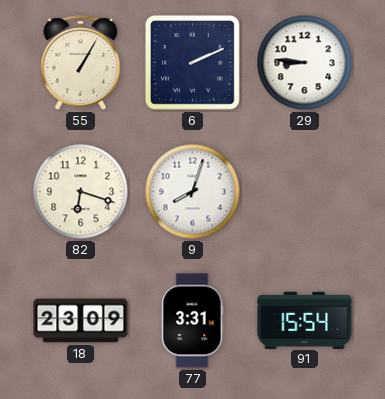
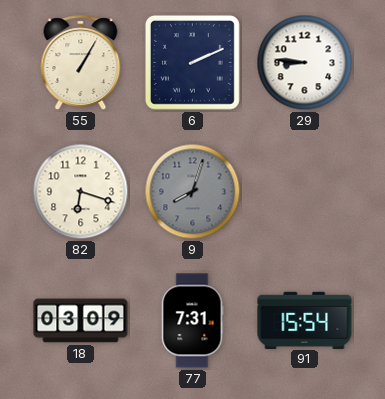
9 dial: white -> grey (193, 192)
18: 23:09 -> 03:09 (81, 321)
77: 3:31 -> 7:31 (192, 321)
